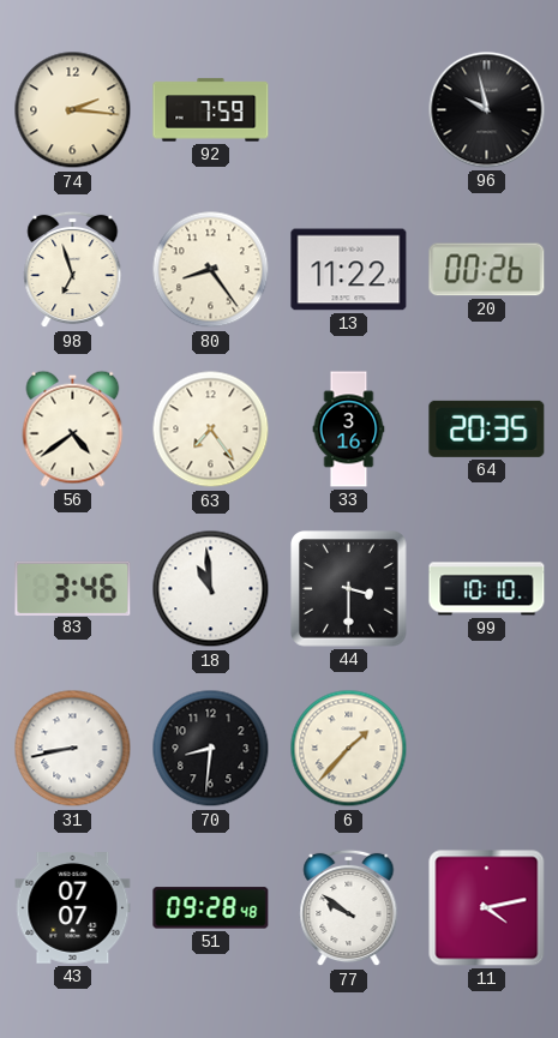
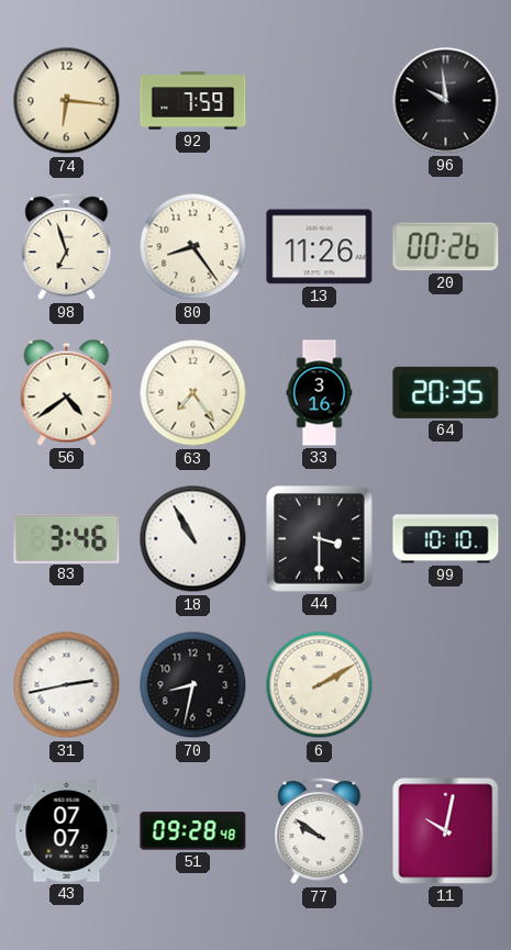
74: 2:16 -> 6:16 (67, 101)
96: 9:58 -> 9:59 (446, 101)
13: 11:22 -> 11:26 (320, 247)
18: 10:59 -> 10:55 (193, 539)
31: 8:43 -> 2:43 (67, 685)
70: 8:31 -> 8:32 (193, 685)
6: 1:37 -> 2:10 (320, 685)
11: 4:13 -> 10:02 (446, 831)
